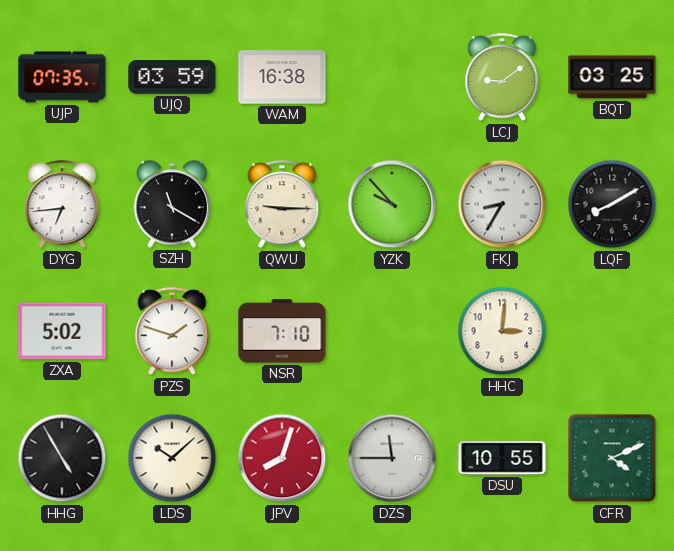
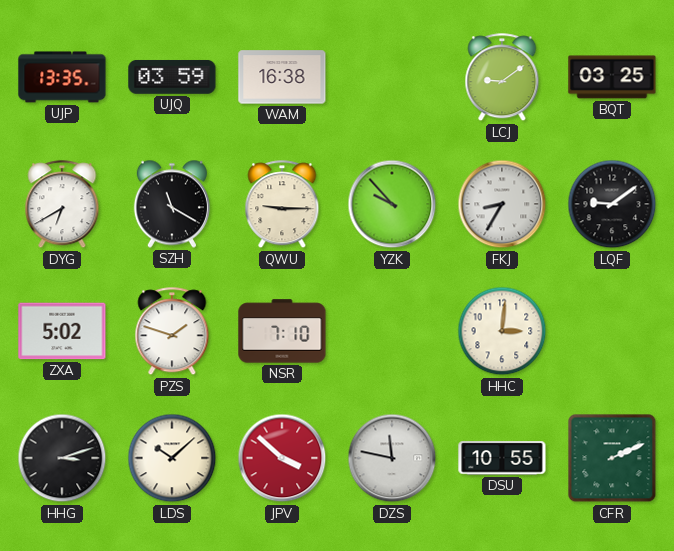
UJP: 07:35 -> 13:35 (62, 77)
DYG: 6:44 -> 6:40 (62, 205)
LQF: 8:10 -> 9:09 (612, 204)
HHG: 4:55 -> 3:12 (62, 458)
JPV: 8:03 -> 3:52 (282, 458)
DZS: 11:45 -> 11:47 (392, 458)
CFR: 4:11 -> 2:11 (612, 458)
